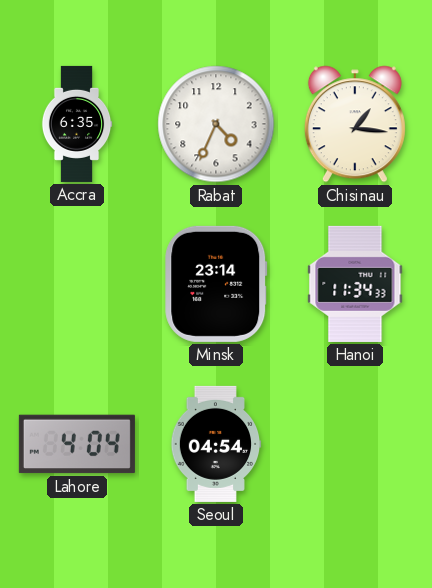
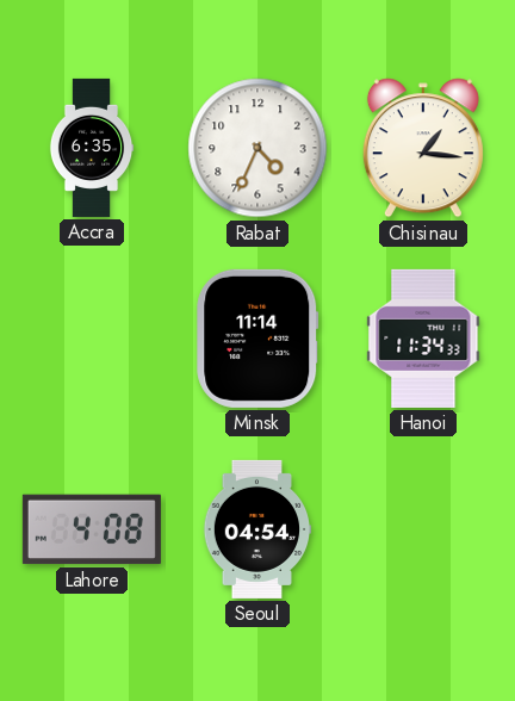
Minsk: 23:14 -> 11:14 (257, 339)
Lahore: 4:04 -> 4:08 (92, 529)
